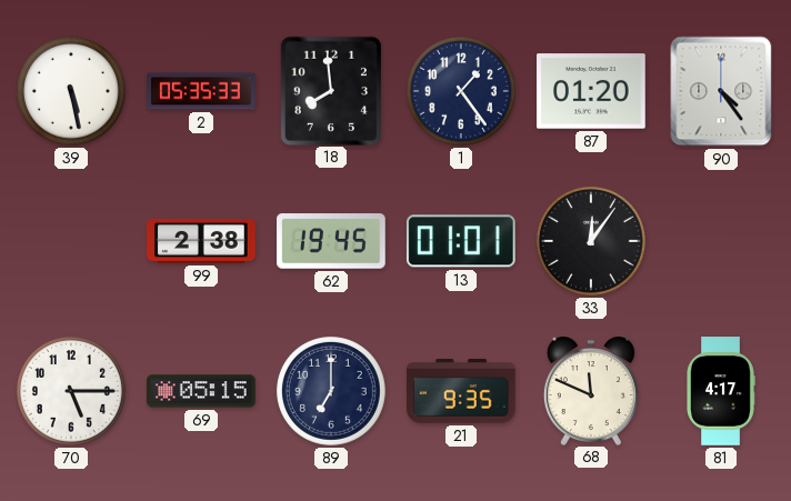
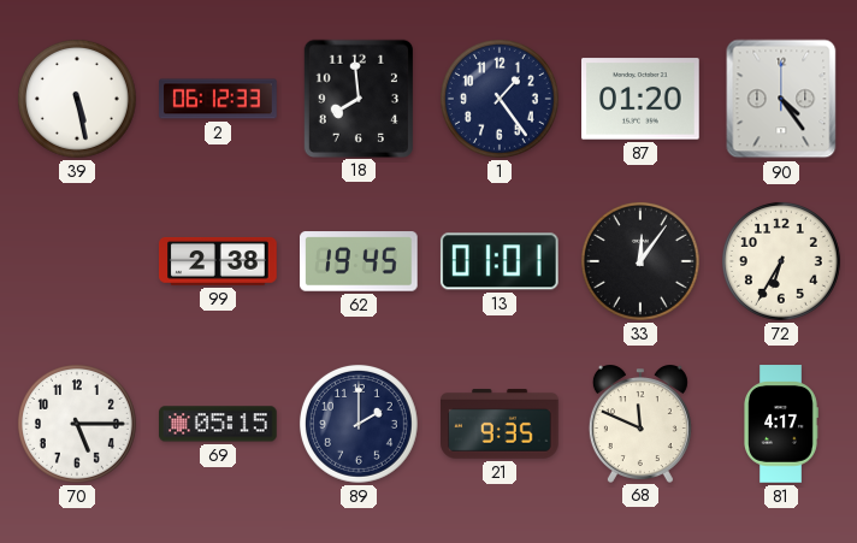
2: 05:35 -> 06:12 (218, 99)
72: none -> 6:35 (781, 261)
89: 7:00 -> 2:00 (359, 424)
